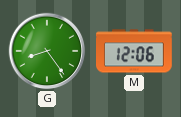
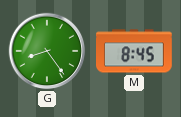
M: 12:06 -> 8:45 (135, 51)
